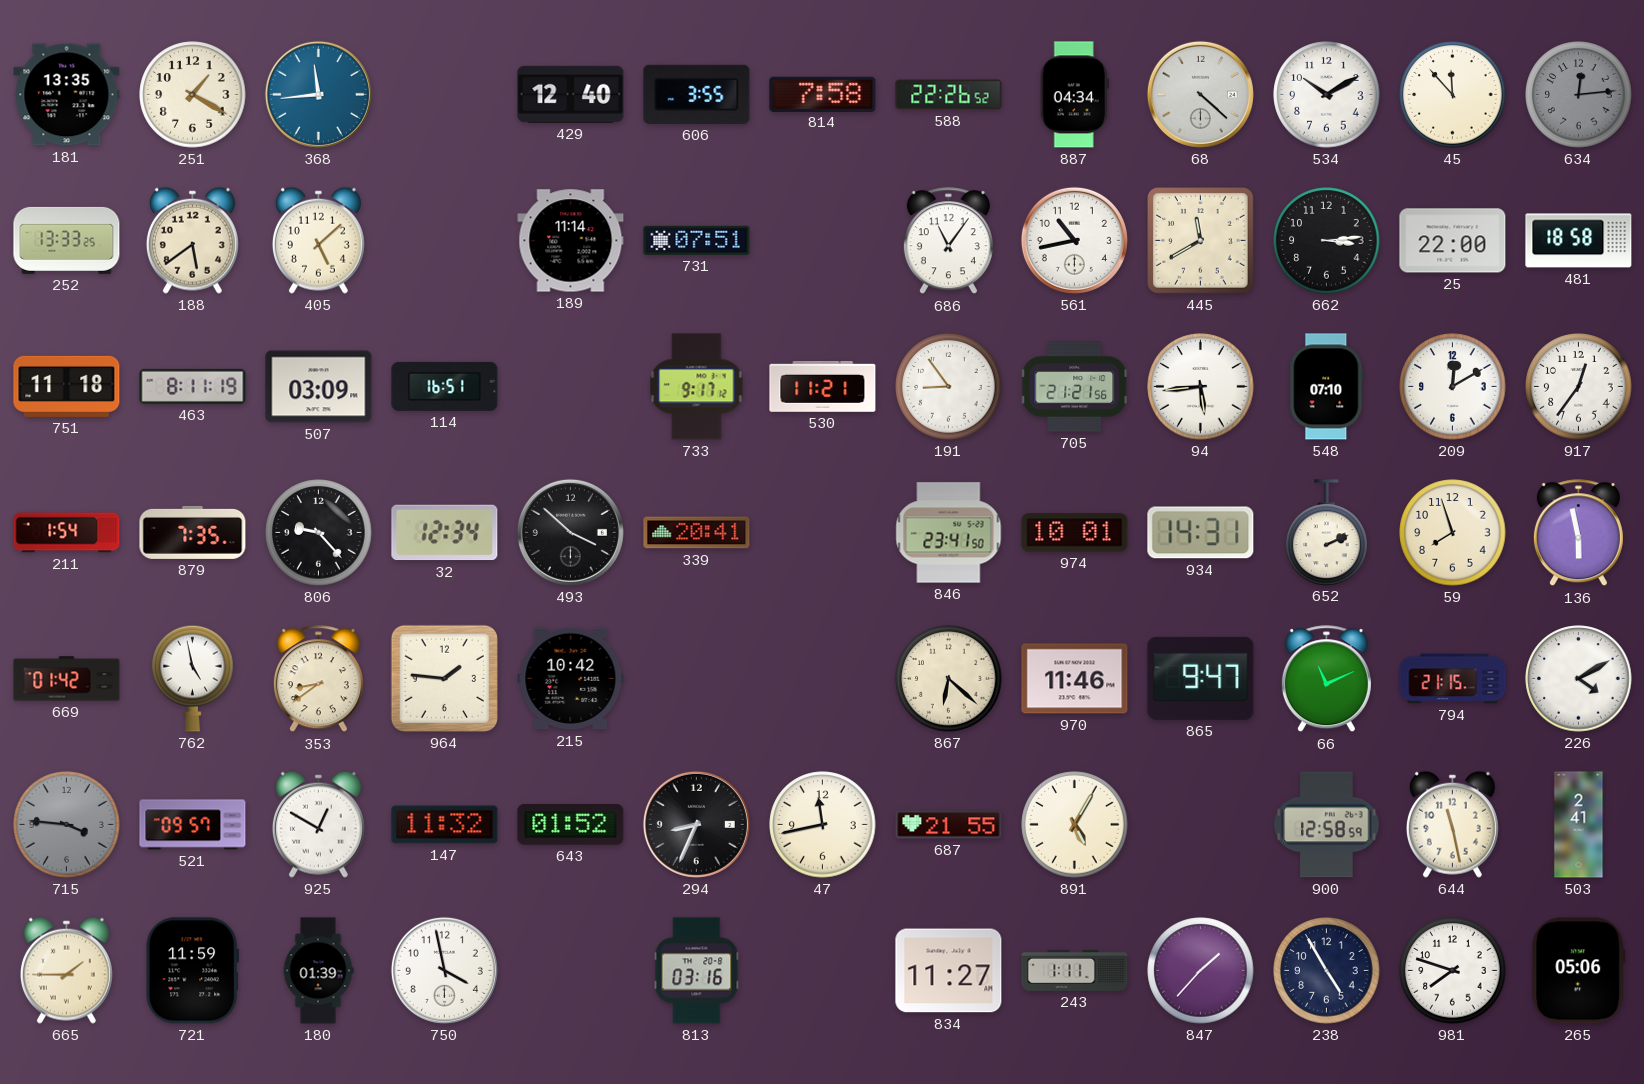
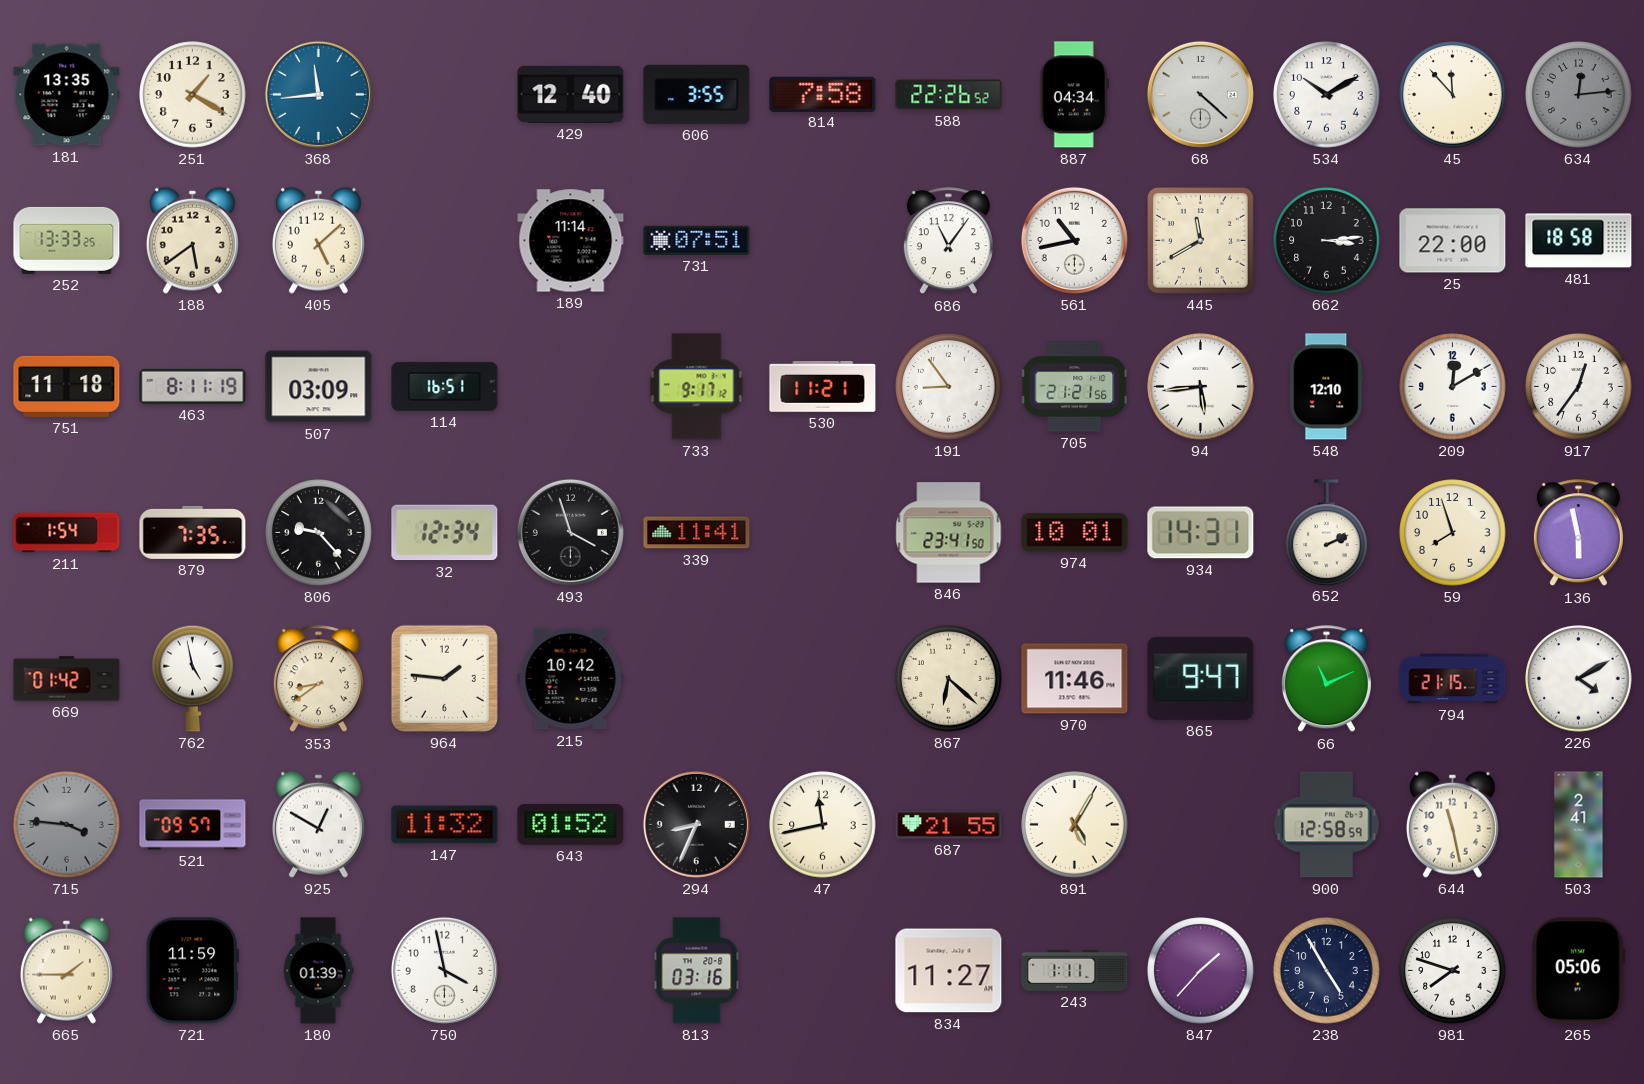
548: 07:10 -> 12:10 (1327, 387)
493: 3:52 -> 3:57 (570, 532)
339: 20:41 -> 11:41 (697, 533)
